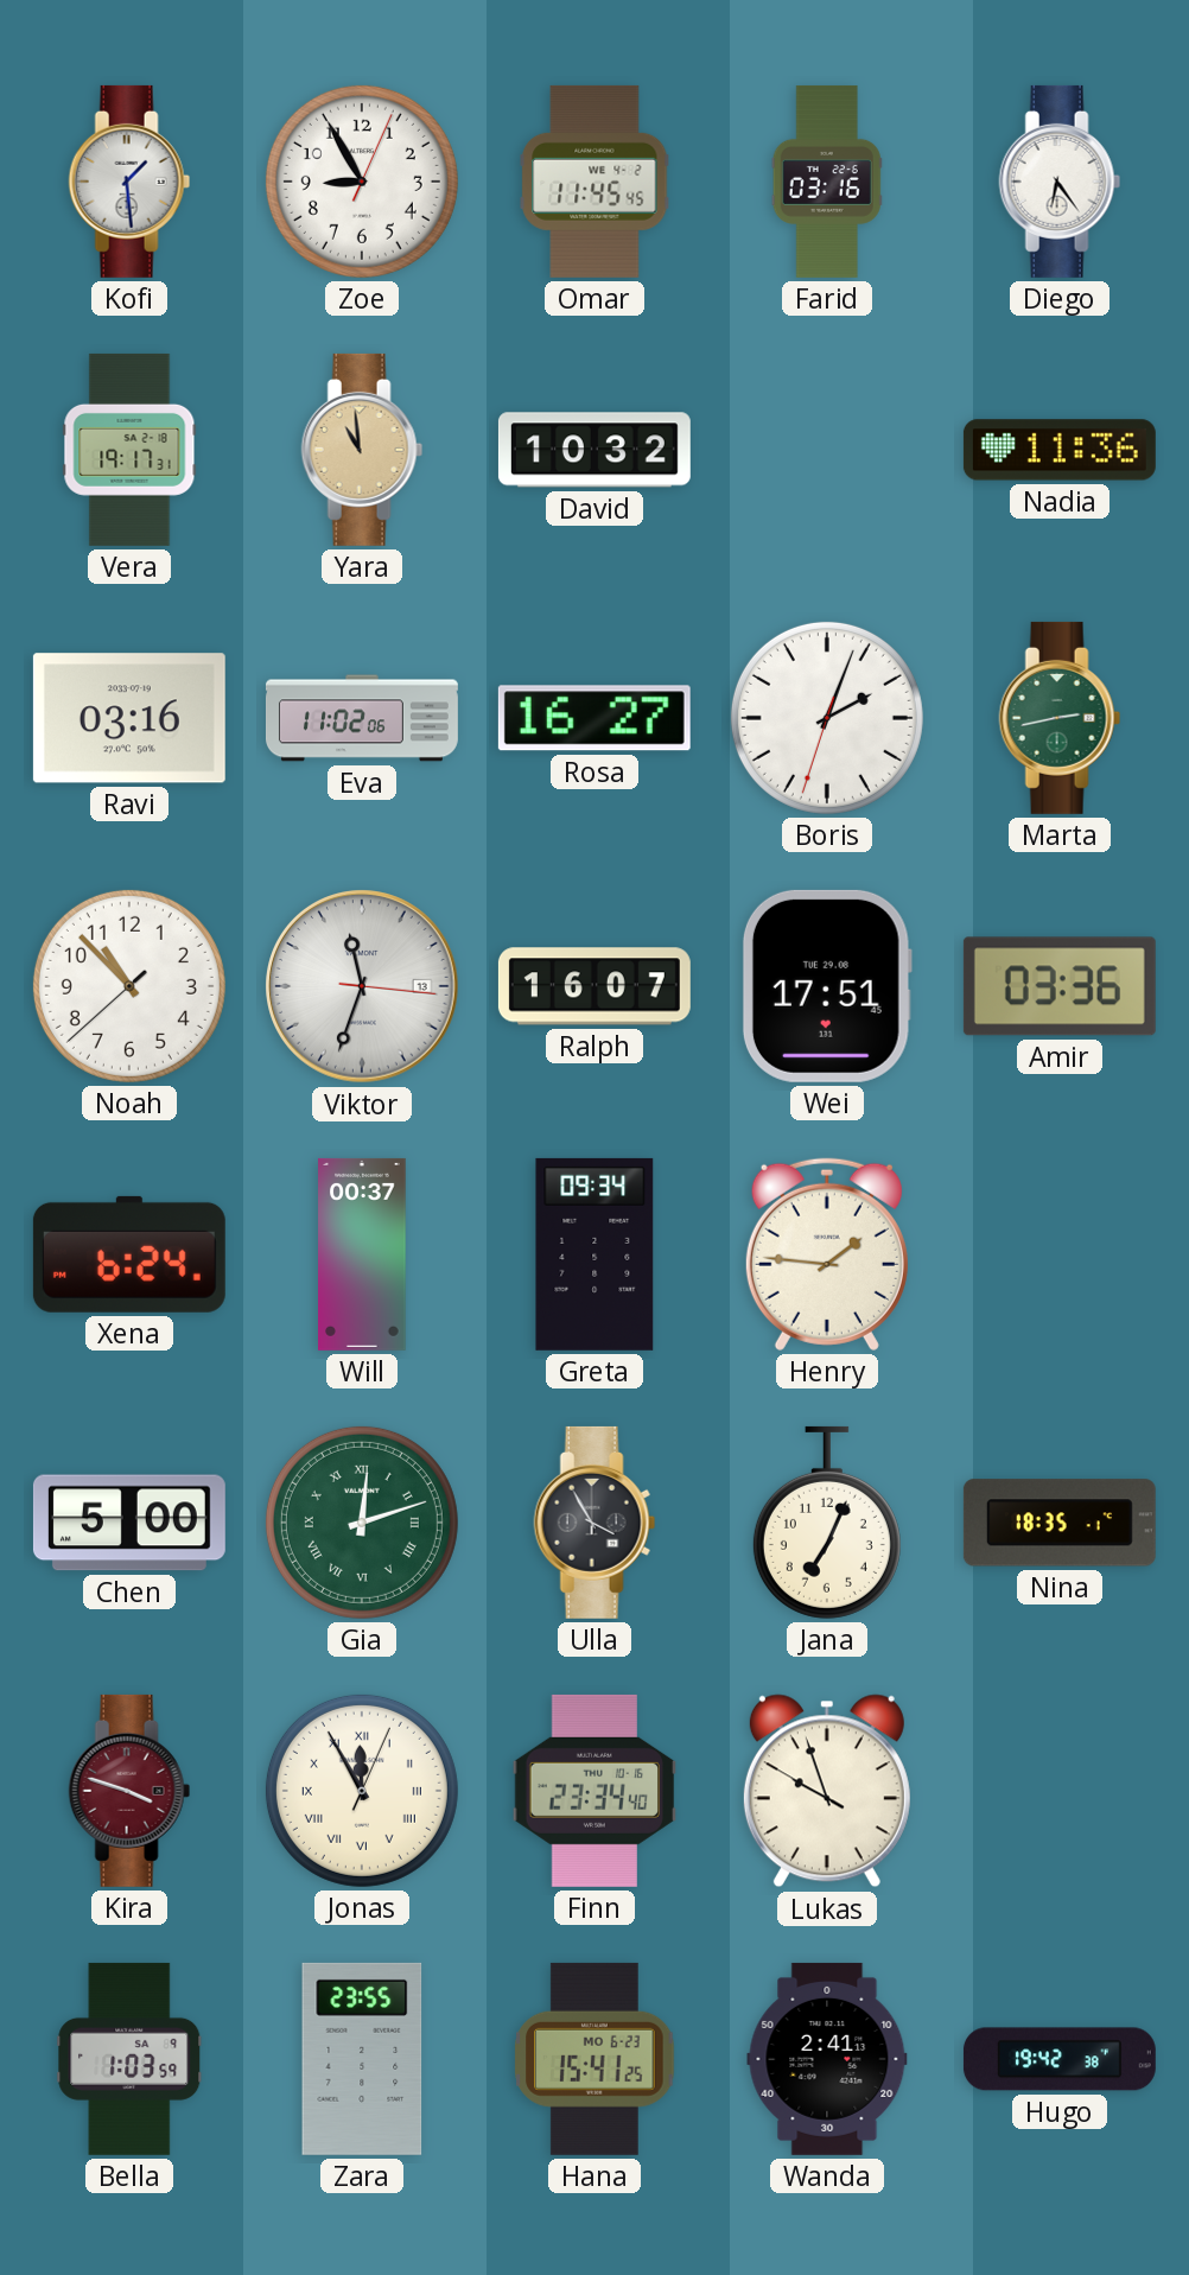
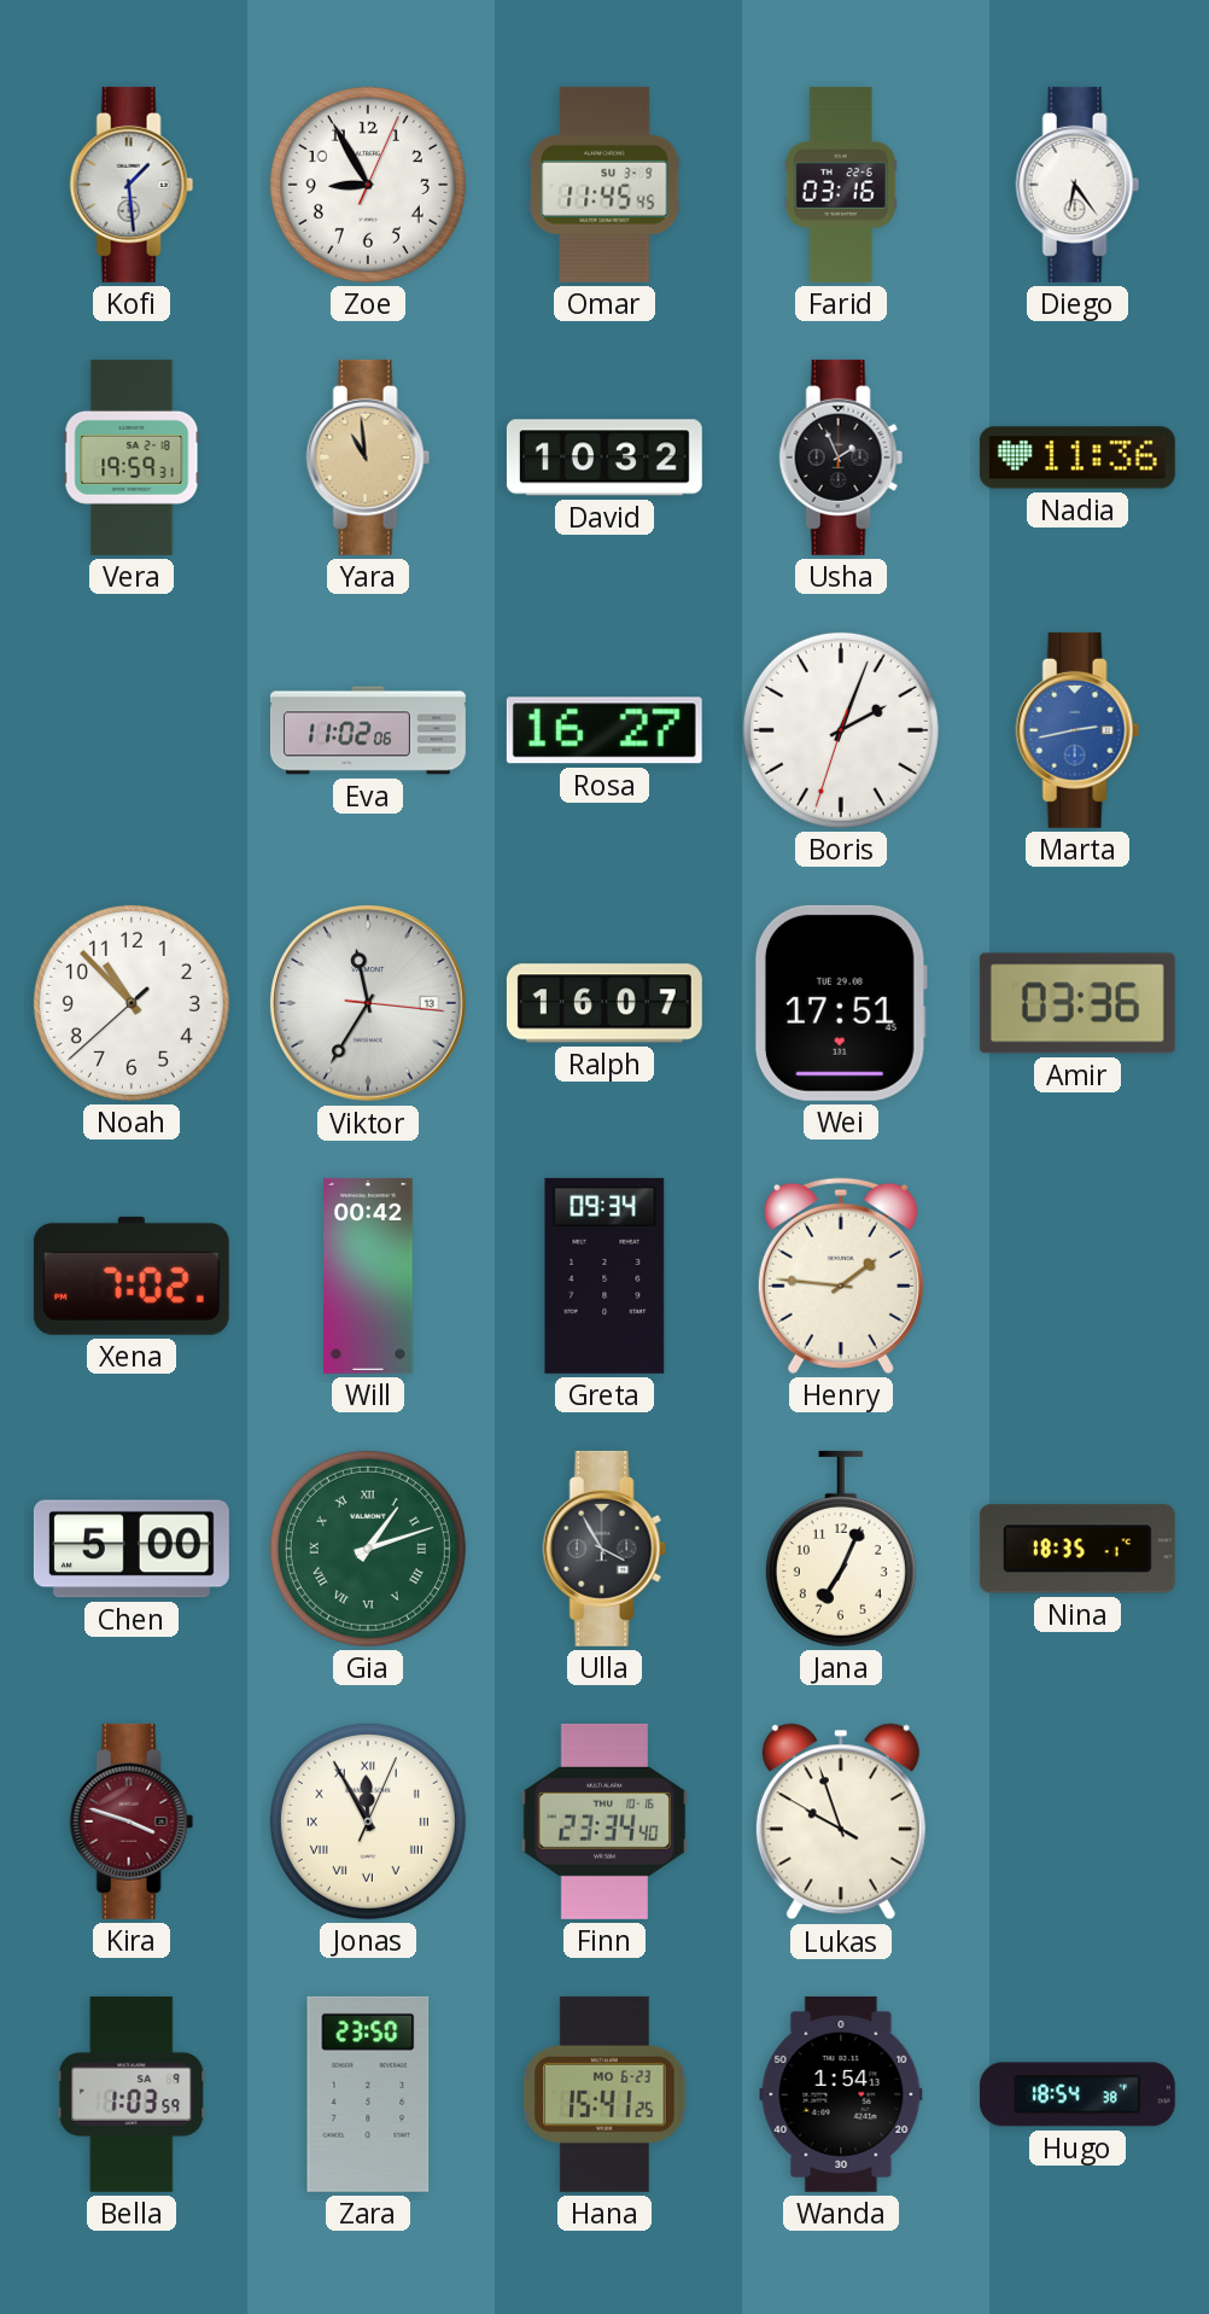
Omar date: WE 4-2 -> SU 3-9 (604, 185)
Vera: 19:17 -> 19:59 (132, 457)
Usha: none -> 1:56 (841, 457)
Ravi: 03:16 -> none (129, 718)
Marta dial: green -> blue (1077, 730)
Viktor: 11:33 -> 11:35 (368, 1003)
Xena: 6:24 -> 7:02 (132, 1276)
Will: 00:37 -> 00:42 (368, 1276)
Gia: 12:12 -> 1:12 (368, 1549)
Zara: 23:55 -> 23:50 (368, 2094)
Wanda: 2:41 -> 1:54 (841, 2094)
Hugo: 19:42 -> 18:54 (1077, 2094)
